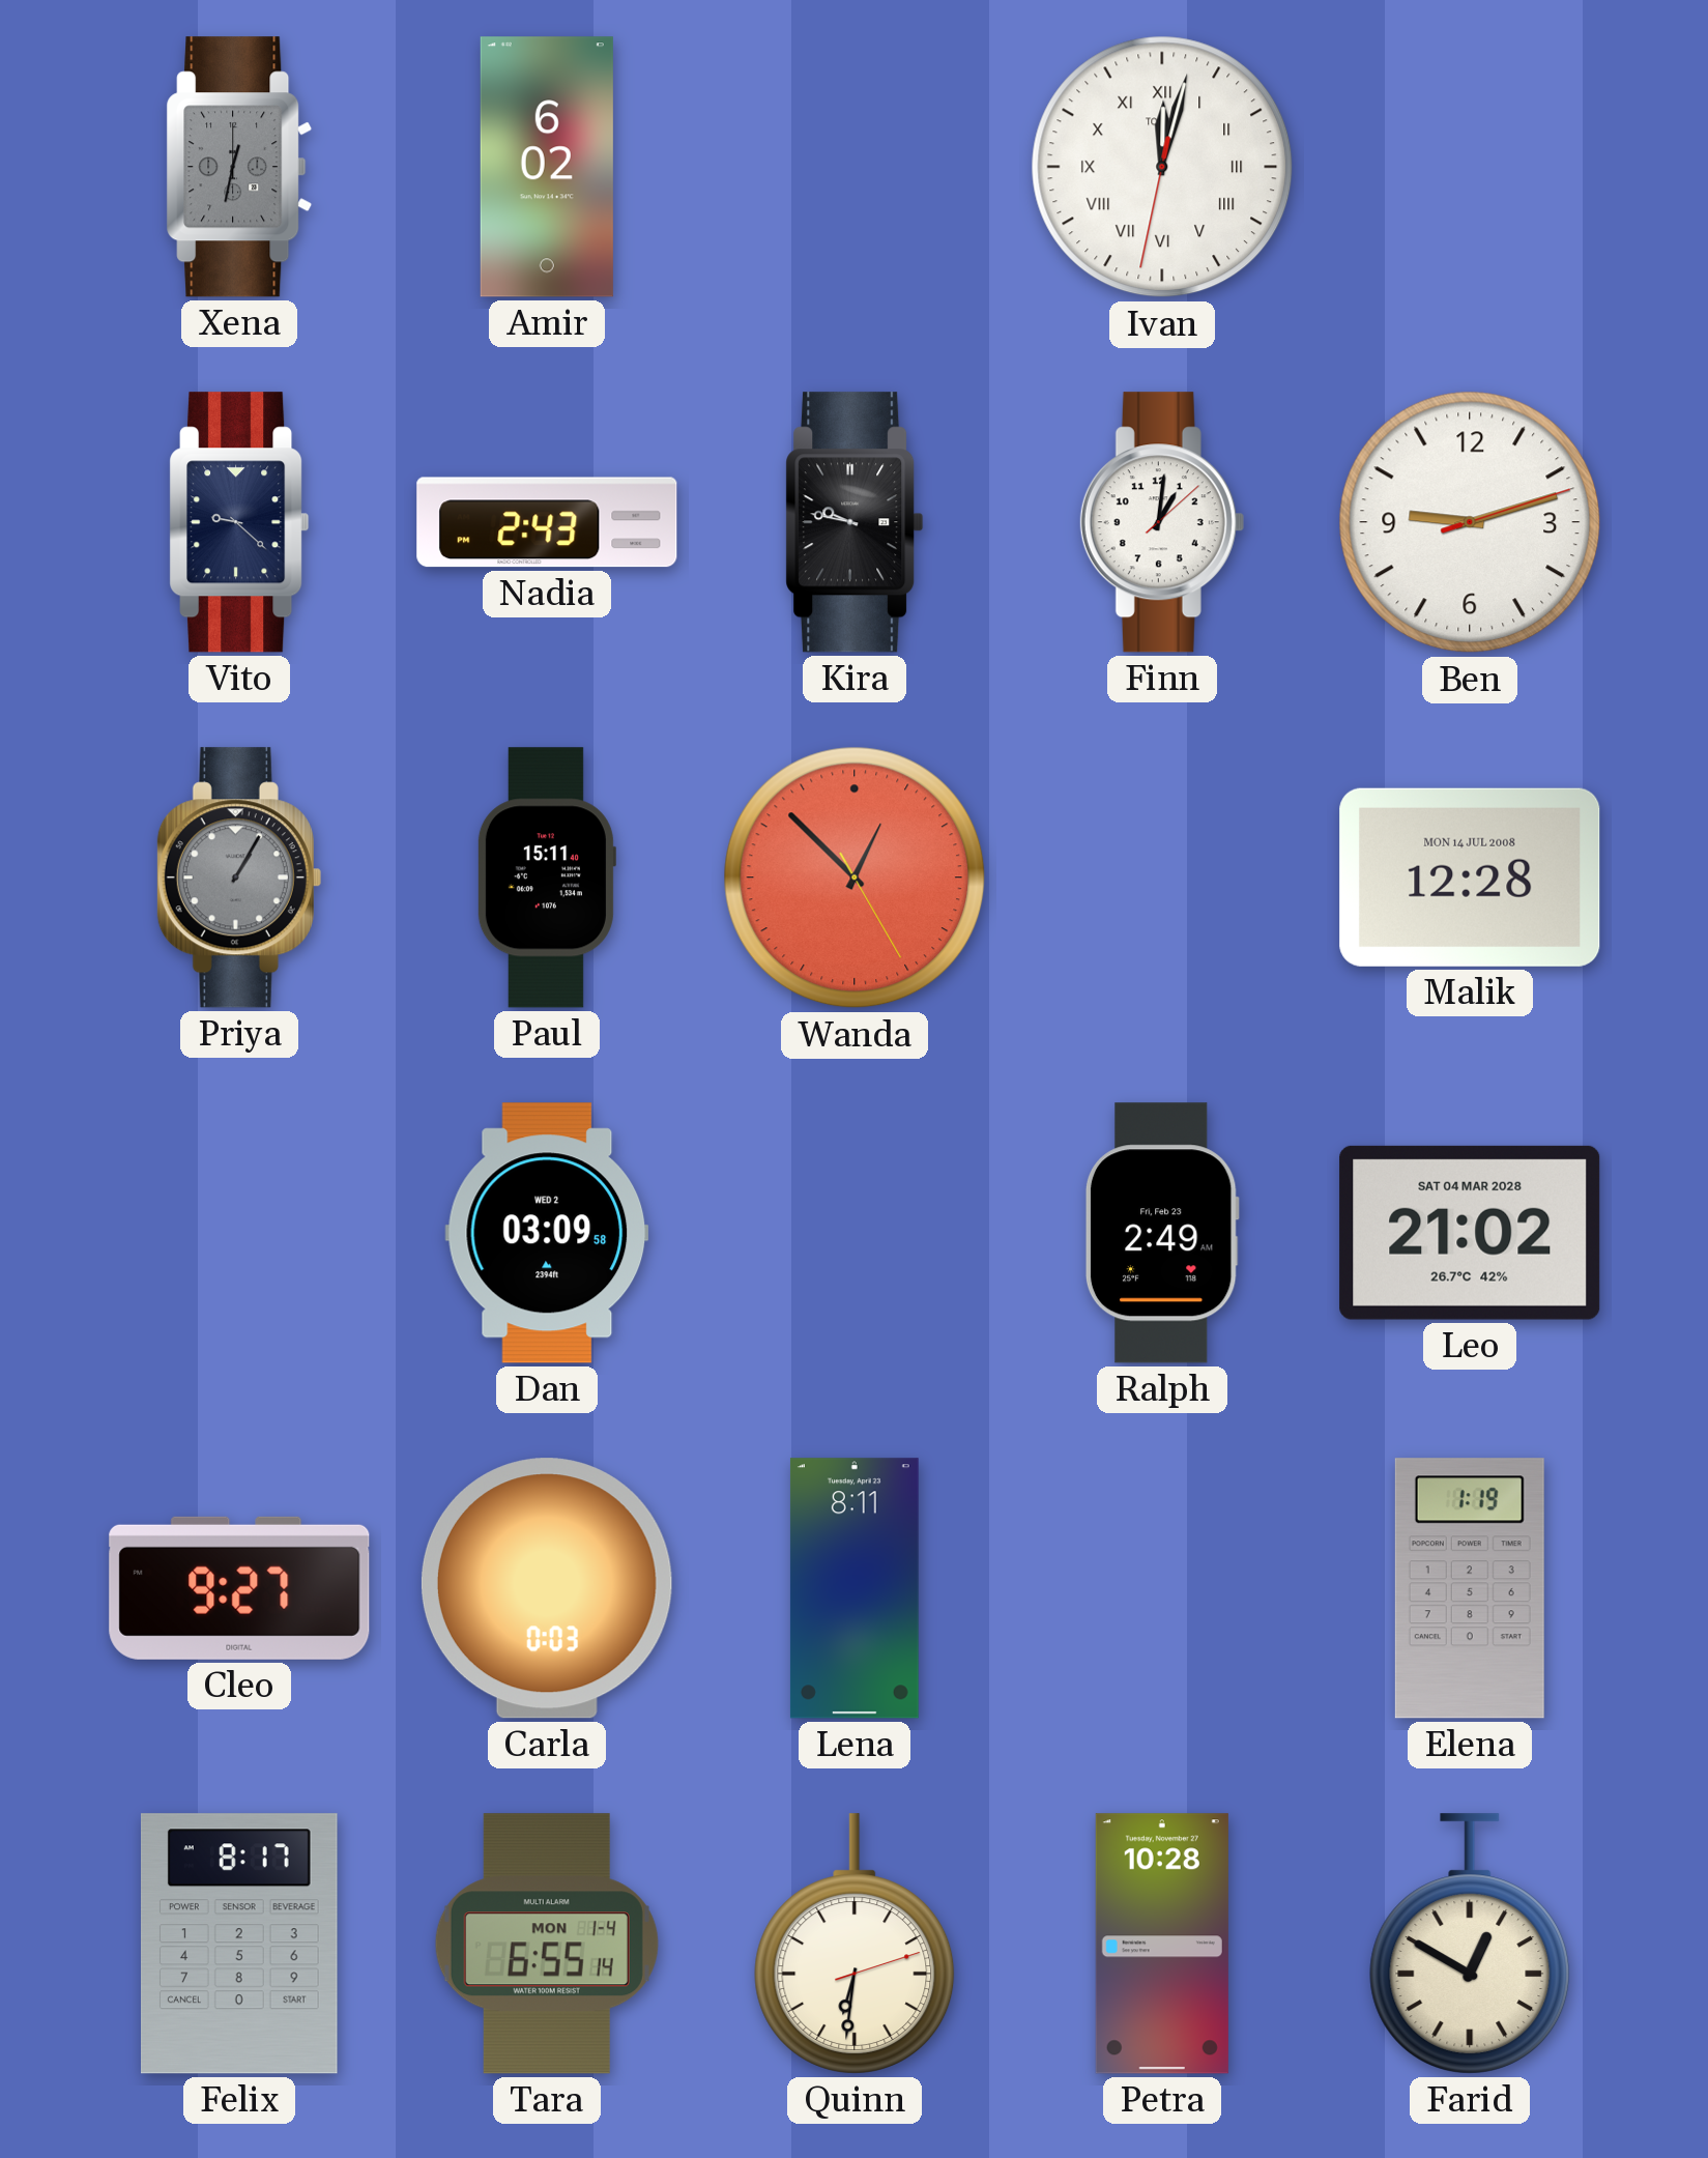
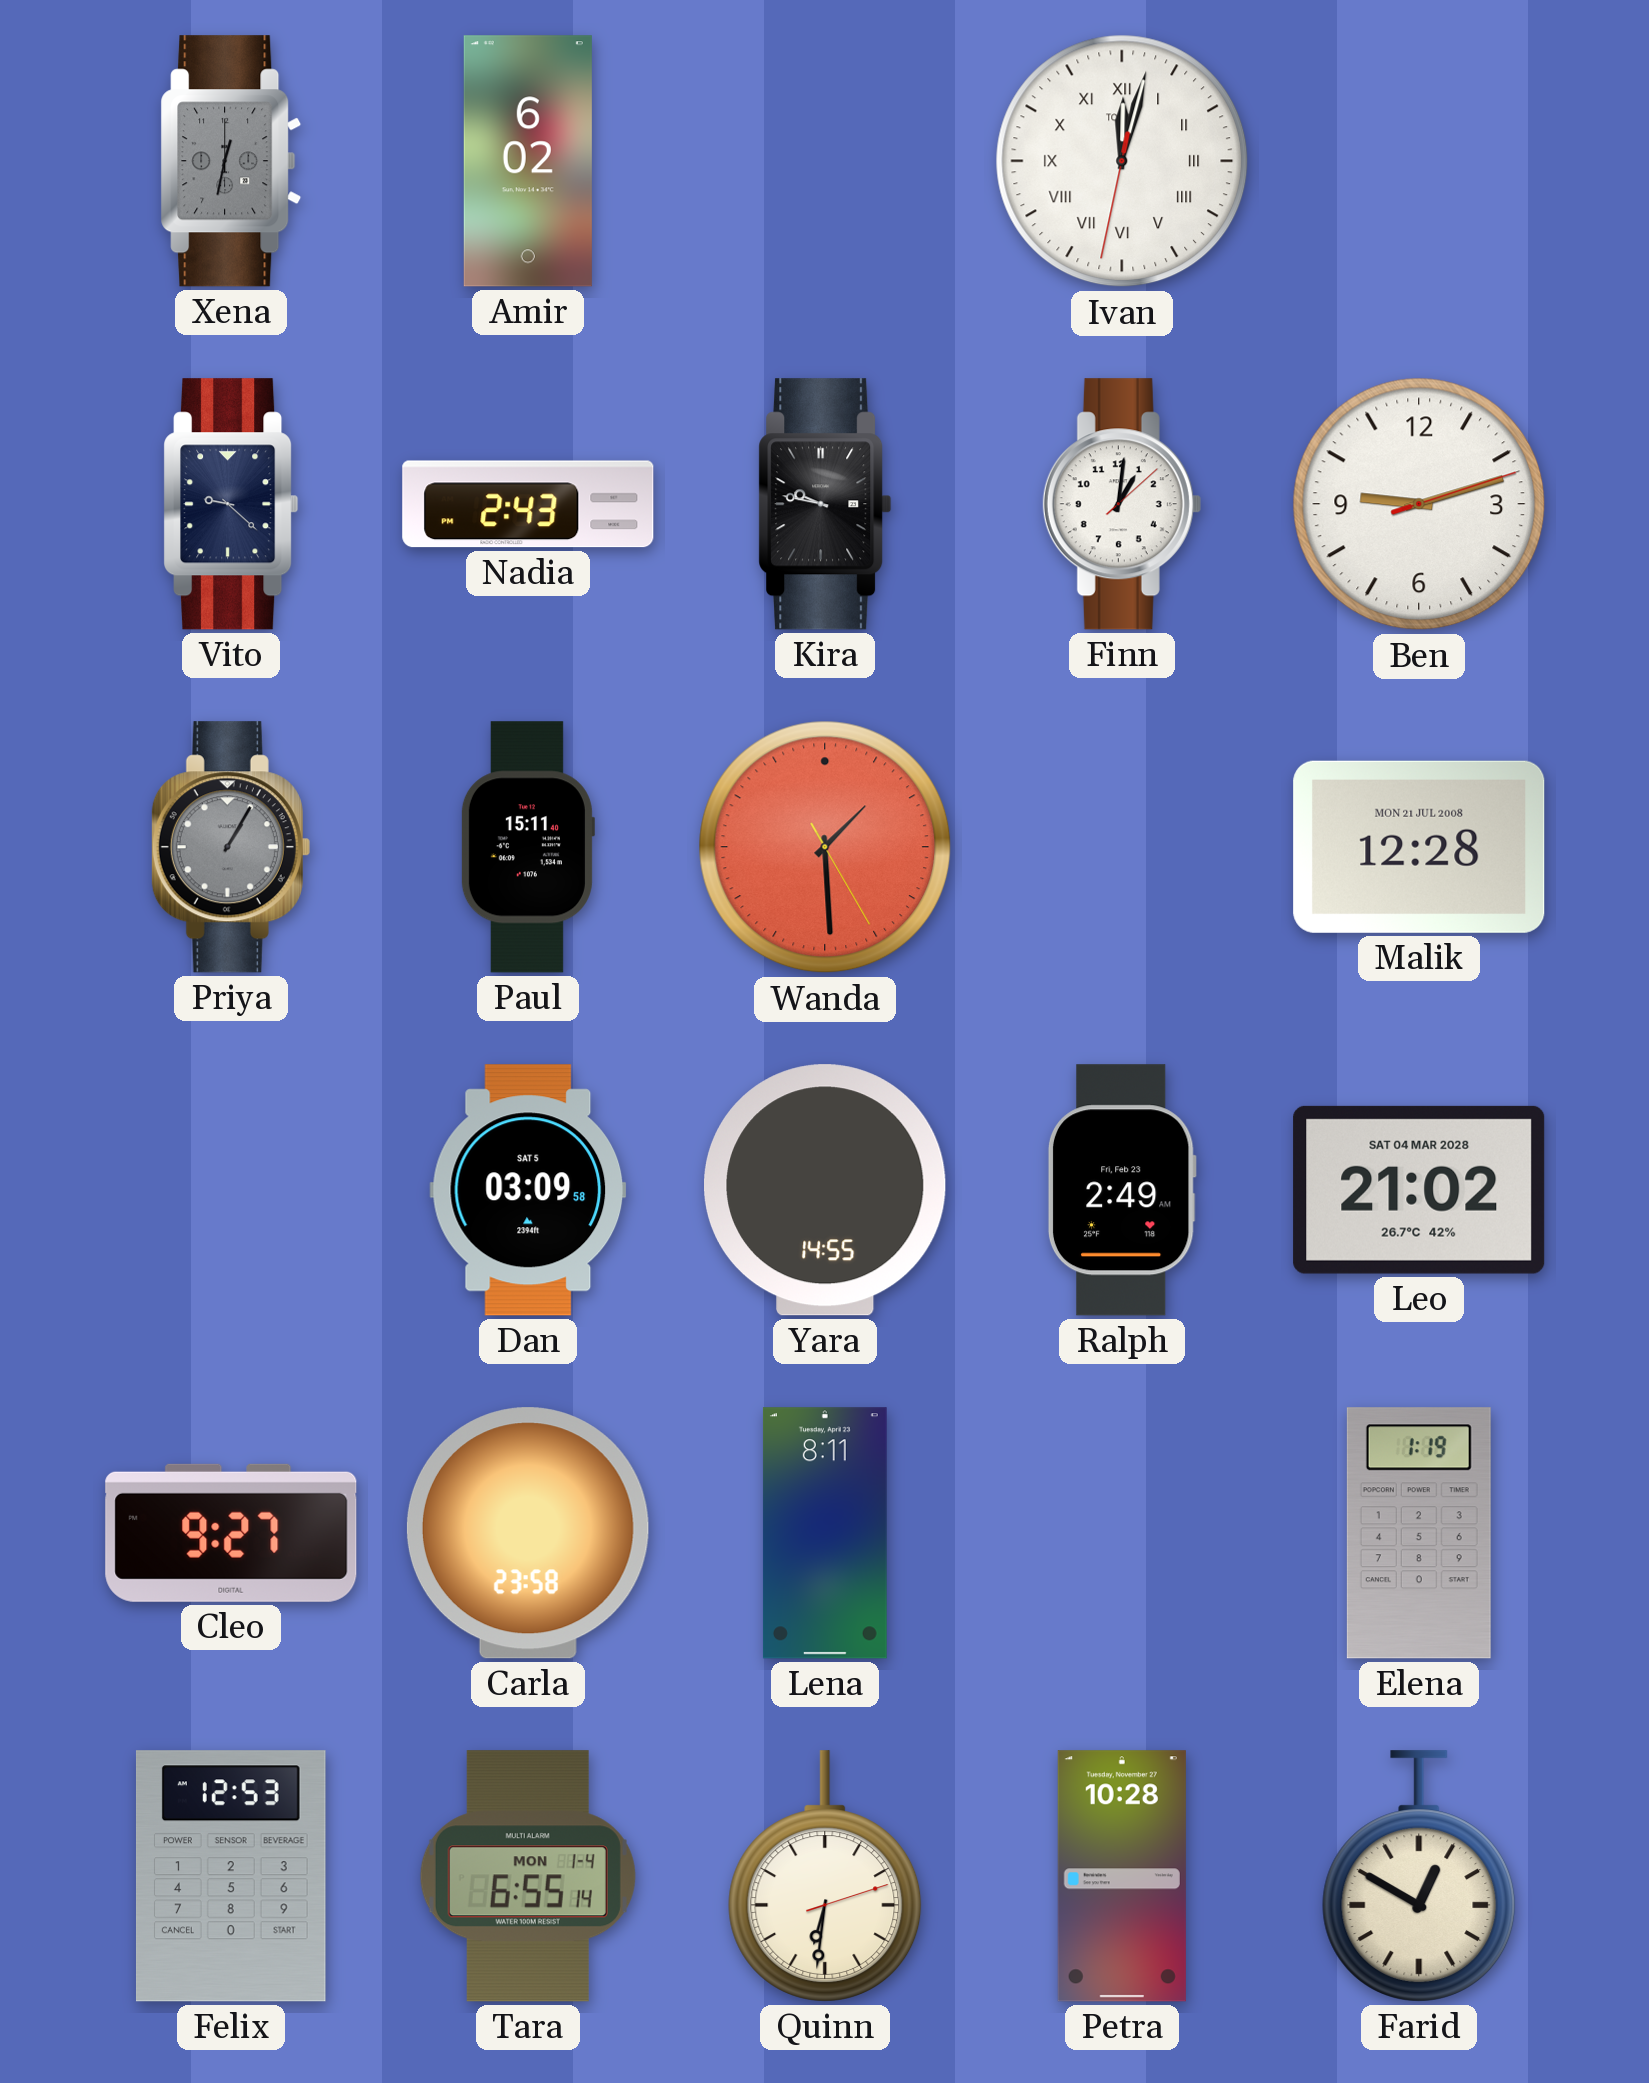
Wanda: 12:52 -> 1:29 (825, 847)
Malik date: MON 14 JUL 2008 -> MON 21 JUL 2008 (1419, 847)
Dan date: WED 2 -> SAT 5 (528, 1190)
Yara: none -> 14:55 (826, 1190)
Carla: 0:03 -> 23:58 (528, 1533)
Felix: 8:17 -> 12:53 (231, 1876)
